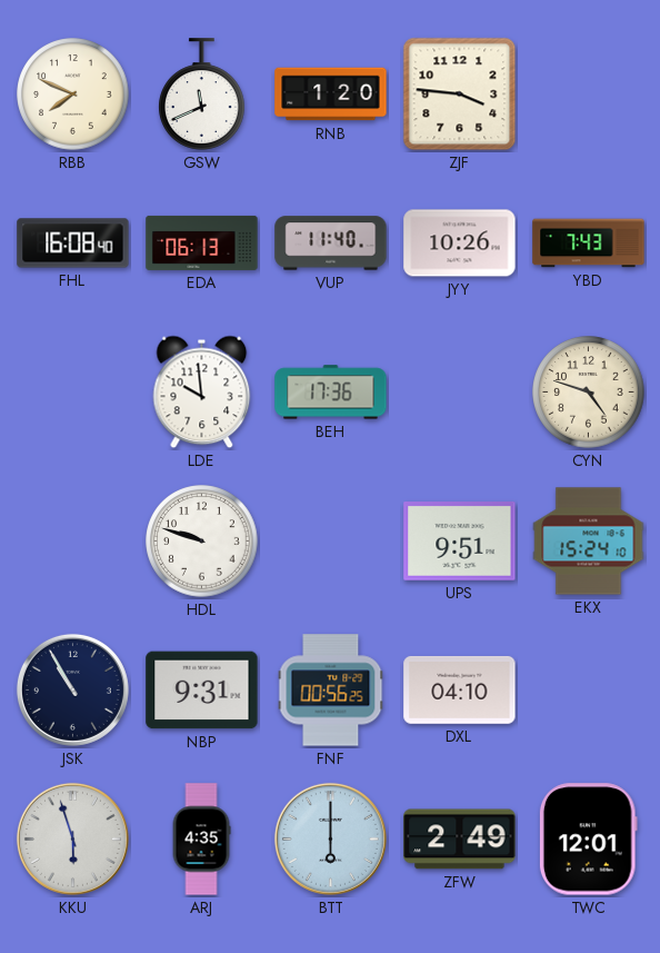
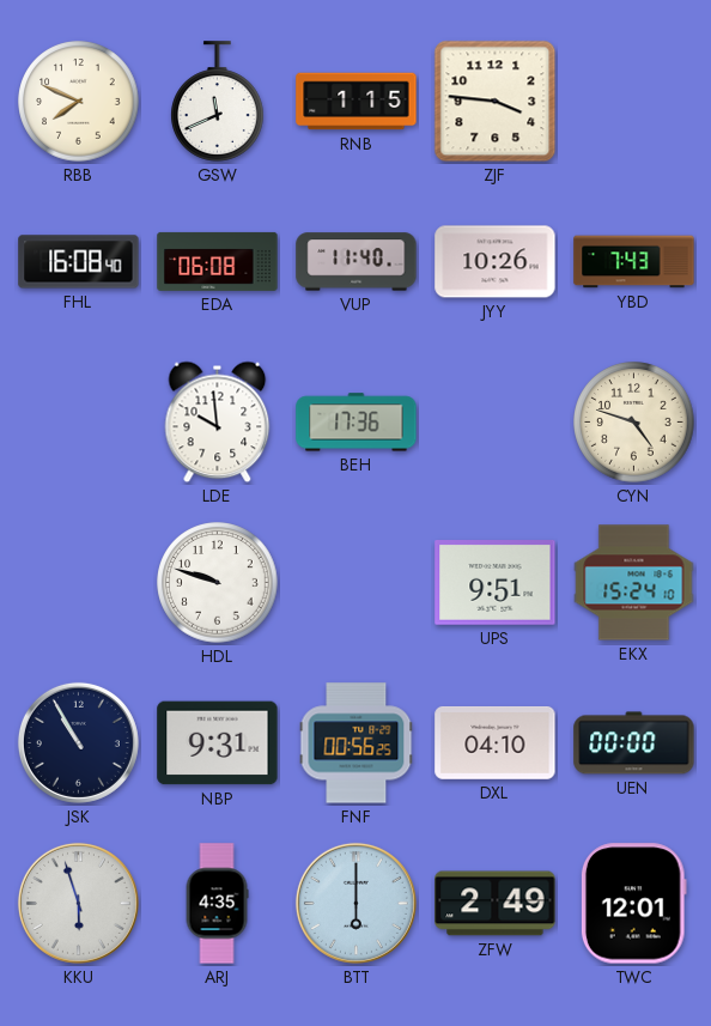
RNB: 1:20 -> 1:15 (357, 102)
EDA: 06:13 -> 06:08 (218, 261)
UEN: none -> 00:00 (634, 743)
